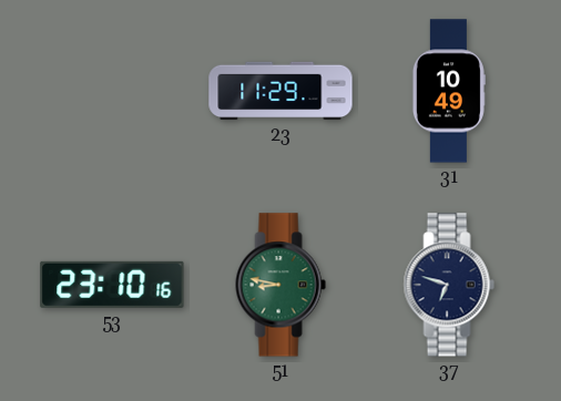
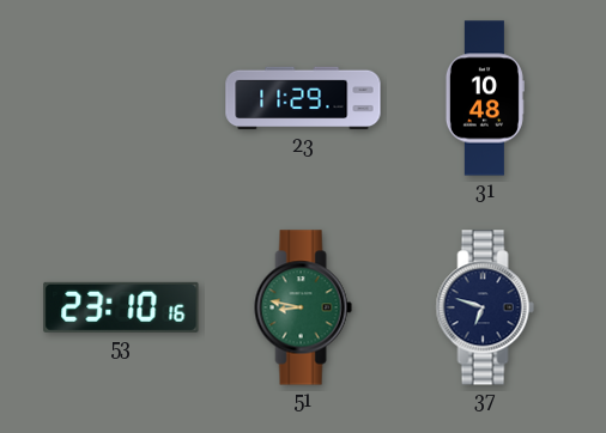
31: 10:49 -> 10:48 (484, 98)
